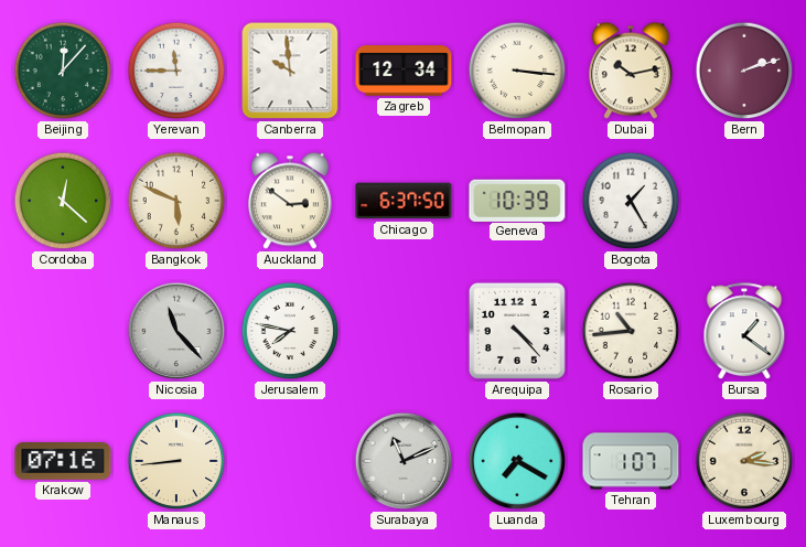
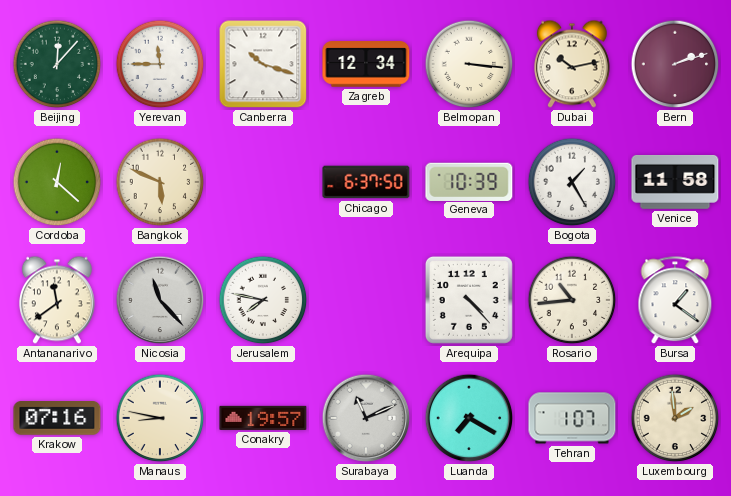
Canberra: 9:59 -> 10:18 (263, 64)
Auckland: 2:51 -> none (290, 201)
Venice: none -> 11:58 (675, 182)
Antananarivo: none -> 11:39 (57, 300)
Manaus: 8:44 -> 8:47 (160, 418)
Conakry: none -> 19:57 (263, 418)
Luxembourg: 2:16 -> 1:59 (675, 418)
